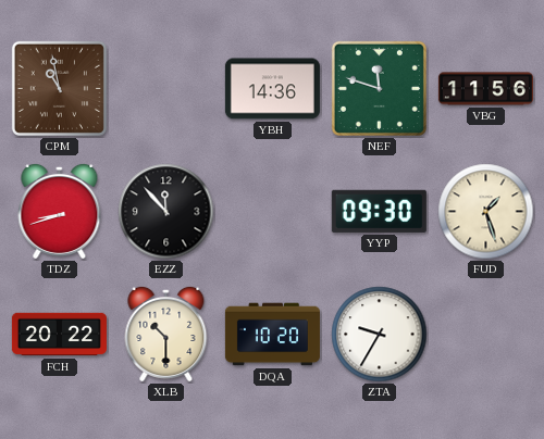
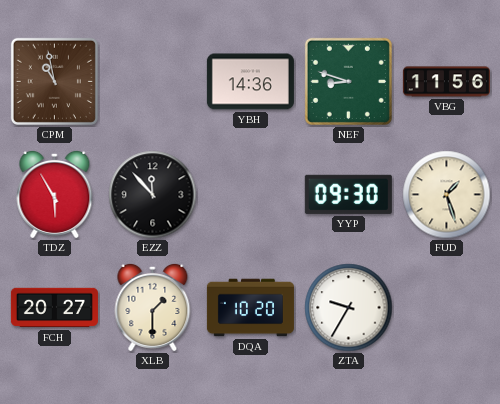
NEF: 11:48 -> 8:48 (348, 81)
TDZ: 8:42 -> 5:55 (55, 194)
FCH: 20:22 -> 20:27 (54, 308)
XLB: 10:30 -> 1:30 (153, 307)
